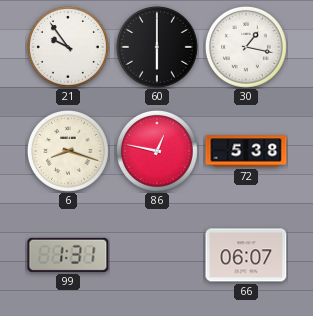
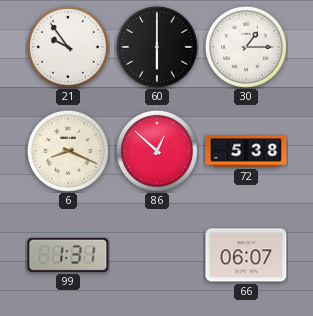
30: 1:17 -> 1:15 (246, 47)
6: 8:18 -> 8:19 (68, 151)
86: 12:47 -> 12:52 (157, 151)
